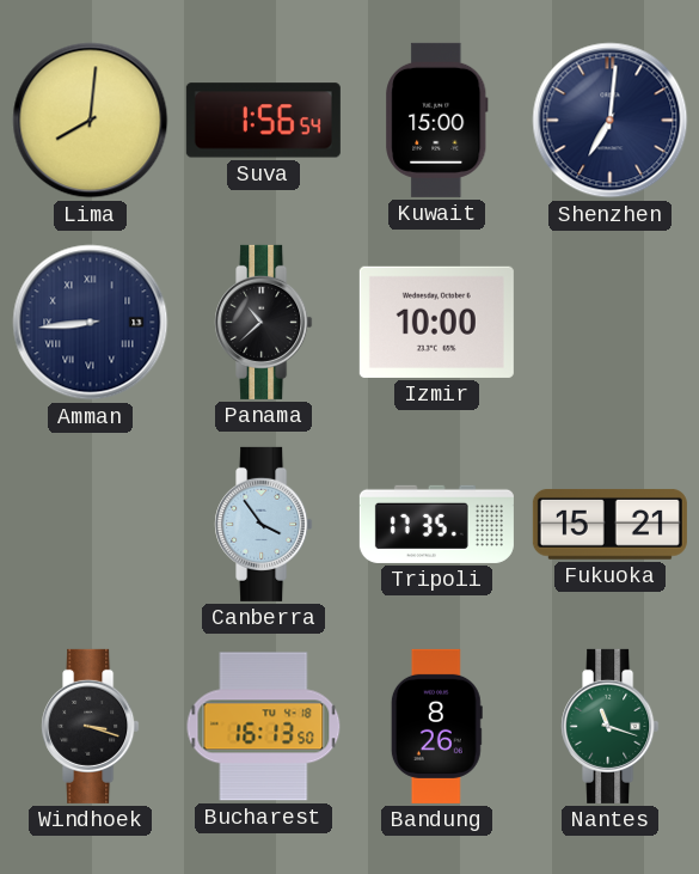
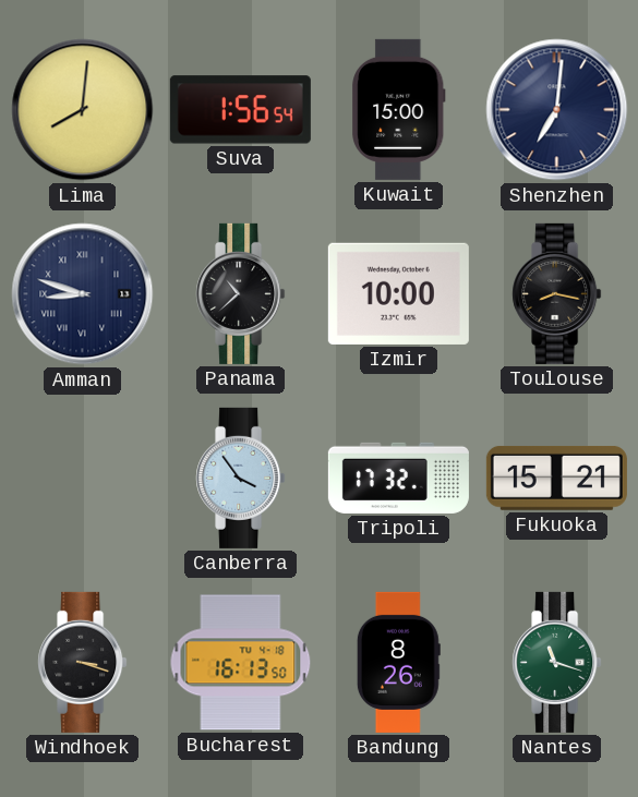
Amman: 8:44 -> 8:48 (83, 294)
Toulouse: none -> 8:17 (557, 293)
Tripoli: 17:35 -> 17:32 (398, 478)
